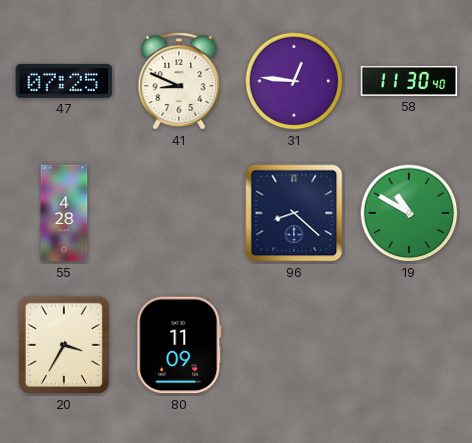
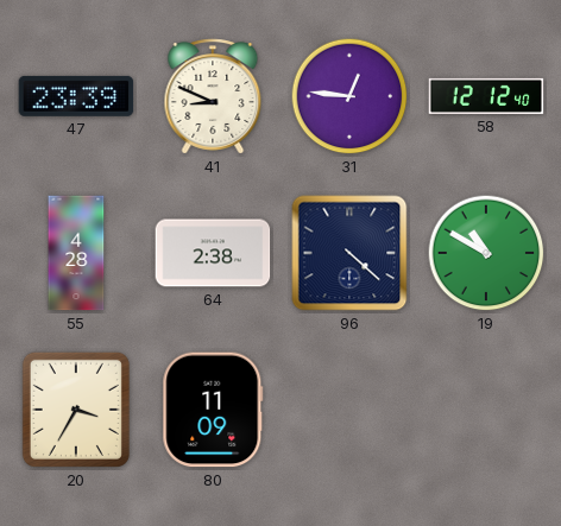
47: 07:25 -> 23:39 (76, 96)
58: 11:30 -> 12:12 (486, 96)
64: none -> 2:38 (213, 253)
96: 8:22 -> 4:22 (349, 253)
